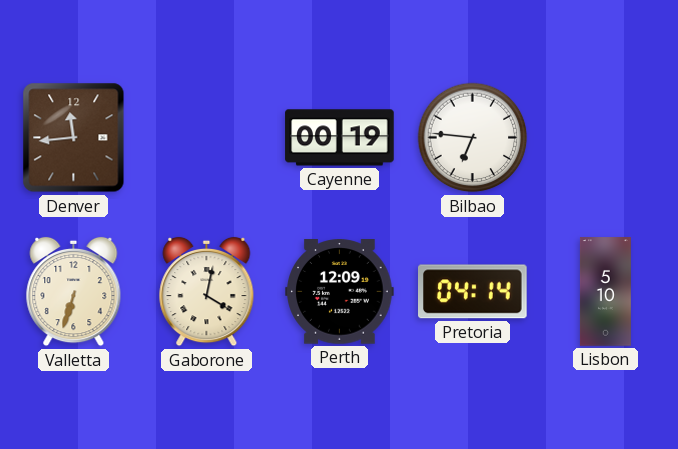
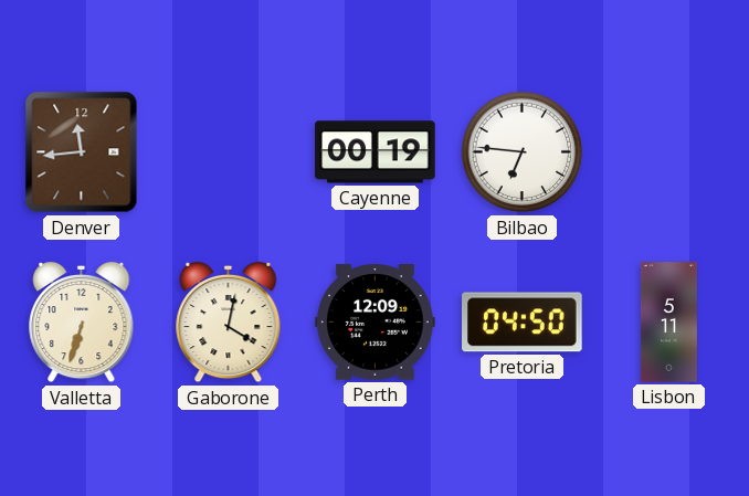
Pretoria: 04:14 -> 04:50 (523, 323)
Lisbon: 5:10 -> 5:11 (668, 323)
